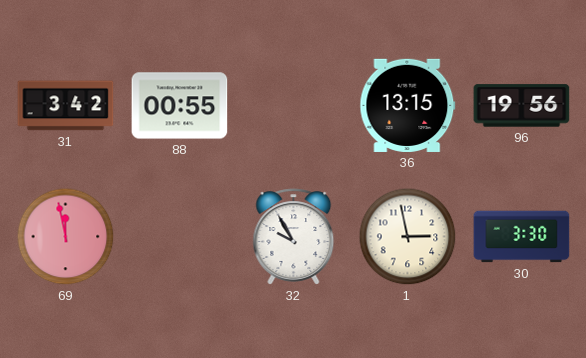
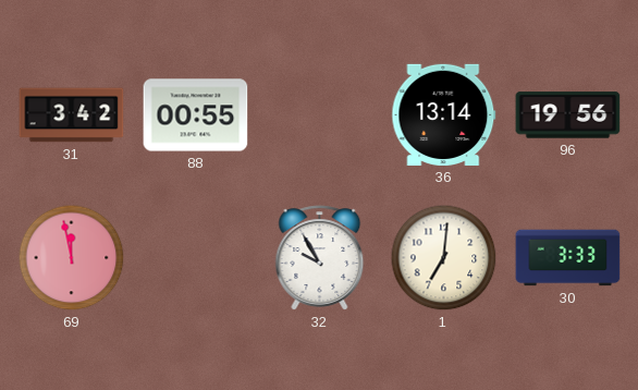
36: 13:15 -> 13:14 (444, 114)
1: 2:58 -> 7:01 (444, 258)
30: 3:30 -> 3:33 (568, 258)
